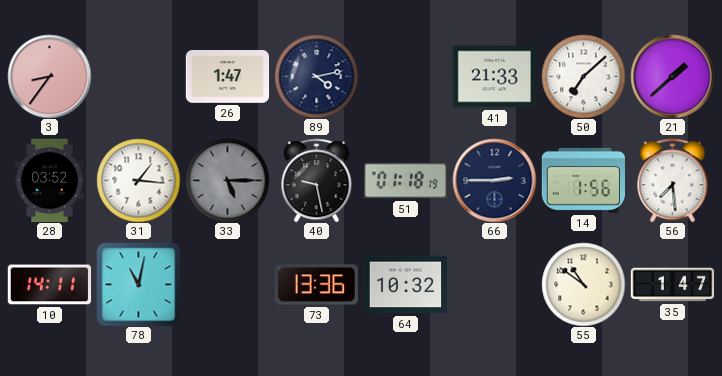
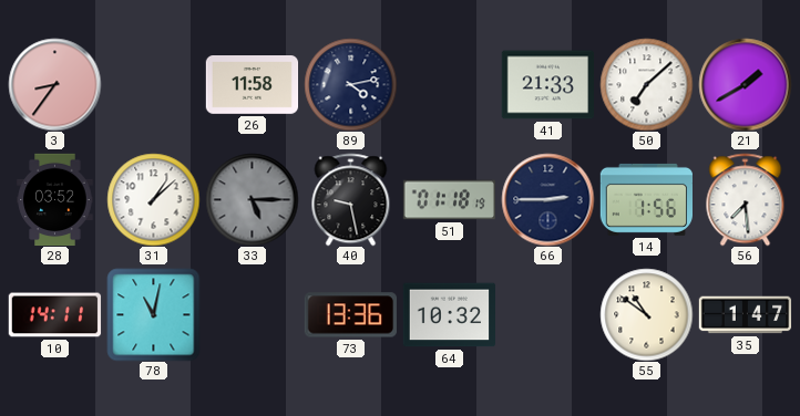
26: 1:47 -> 11:58 (252, 85)
21: 1:38 -> 1:40 (745, 84)
31: 1:16 -> 1:08 (153, 199)
